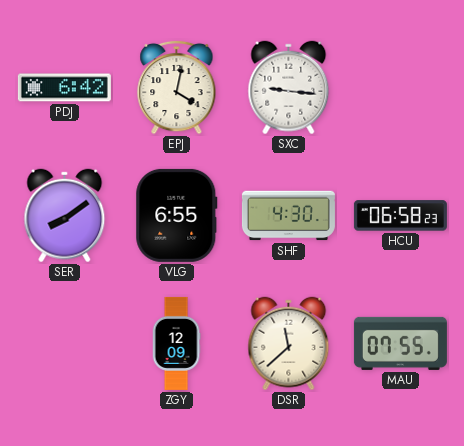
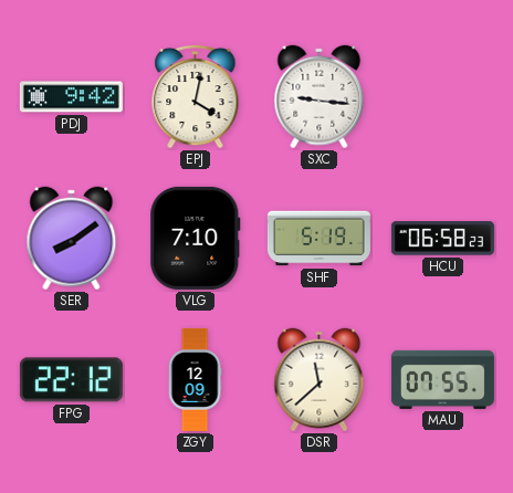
PDJ: 6:42 -> 9:42 (71, 97)
VLG: 6:55 -> 7:10 (196, 238)
SHF: 4:30 -> 5:19 (318, 239)
FPG: none -> 22:12 (71, 380)
